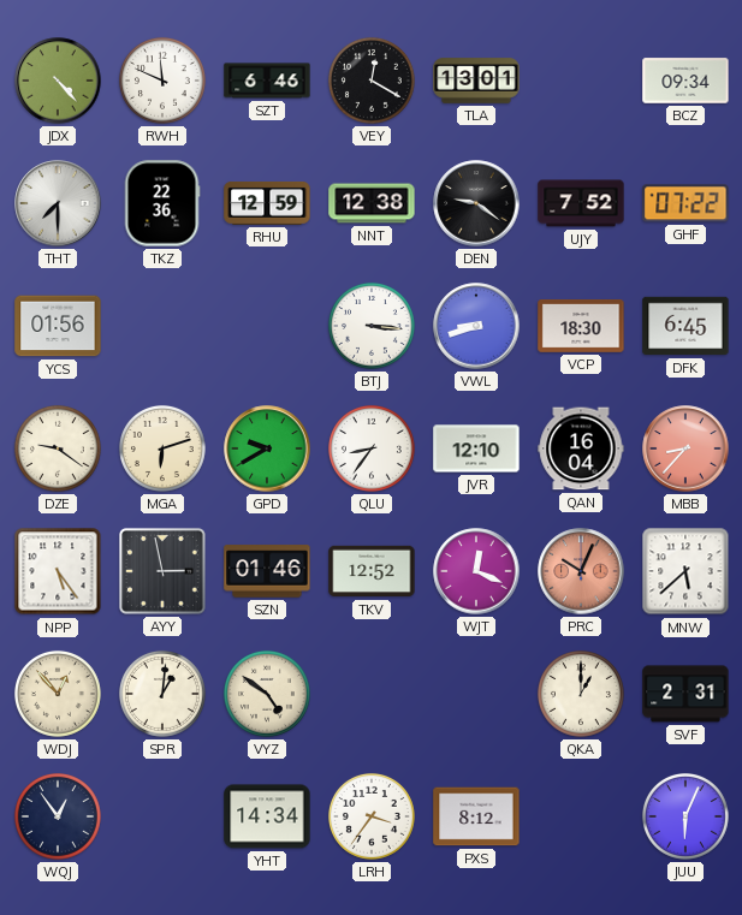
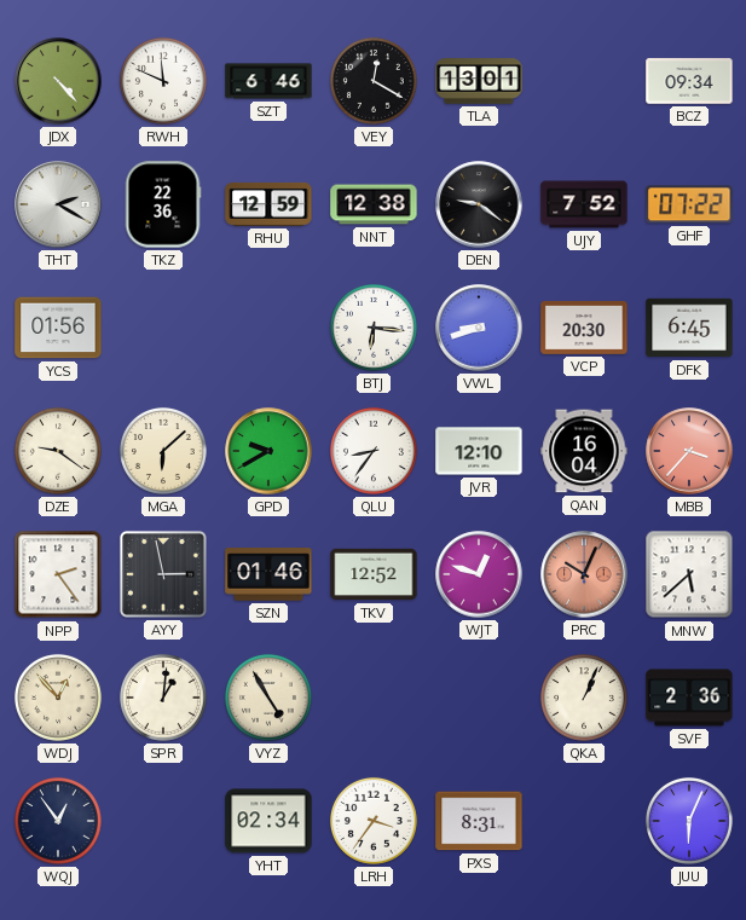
THT: 7:30 -> 2:20 (58, 204)
BTJ: 3:16 -> 6:16 (374, 328)
VCP: 18:30 -> 20:30 (584, 329)
MGA: 6:12 -> 6:08 (163, 451)
MBB: 8:37 -> 3:37 (689, 451)
NPP: 5:24 -> 2:24 (58, 574)
WJT: 12:19 -> 12:48 (479, 574)
VYZ: 4:51 -> 4:55 (268, 698)
QKA: 1:00 -> 1:04 (584, 698)
SVF: 2:31 -> 2:36 (689, 698)
YHT: 14:34 -> 02:34 (268, 821)
PXS: 8:12 -> 8:31 (479, 821)
